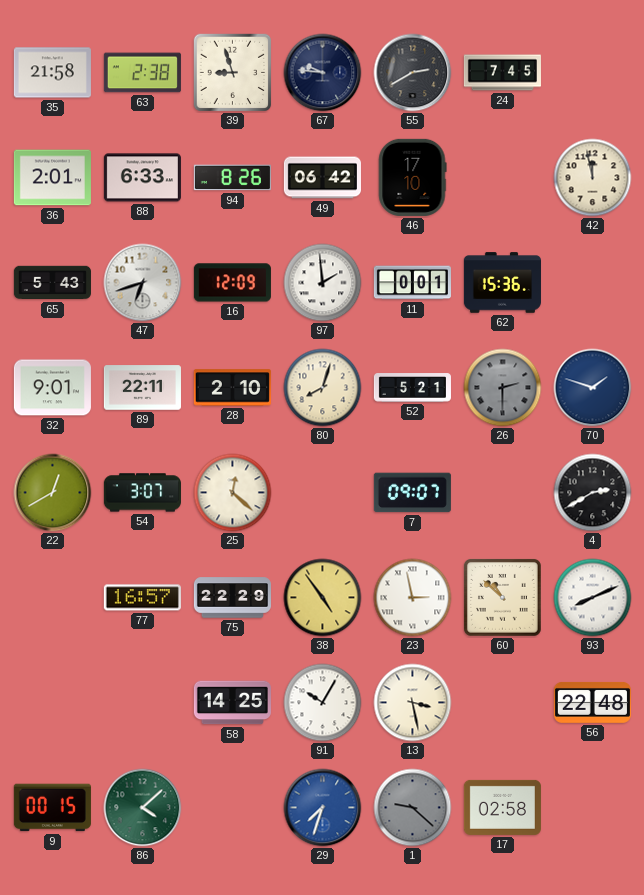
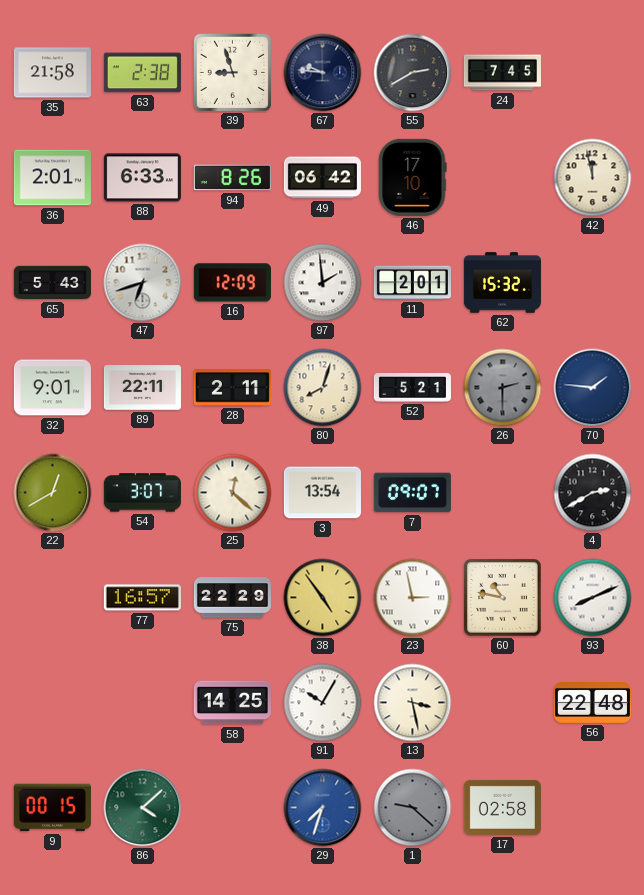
11: 0:01 -> 2:01 (412, 283)
62: 15:36 -> 15:32 (502, 283)
28: 2:10 -> 2:11 (232, 388)
70: 1:48 -> 1:46 (593, 388)
3: none -> 13:54 (322, 493)
60: 10:52 -> 10:47 (503, 598)
